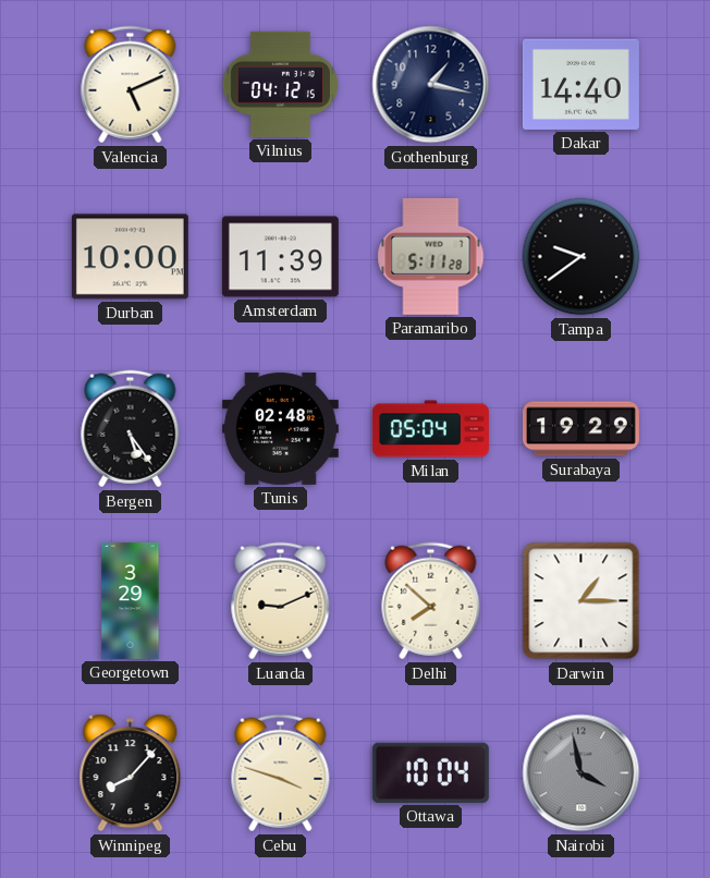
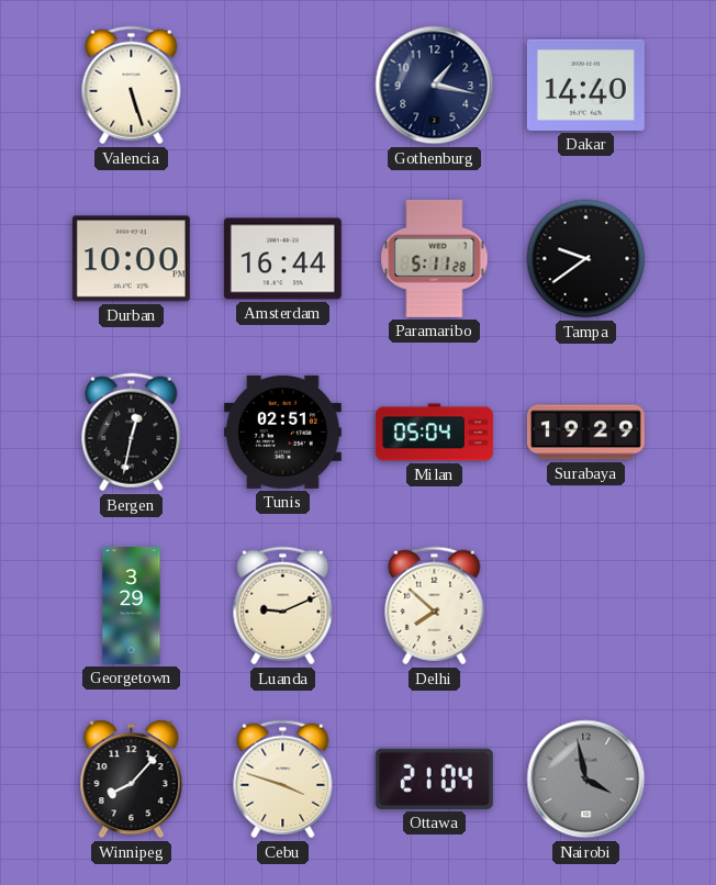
Valencia: 5:11 -> 5:27 (132, 86)
Vilnius: 04:12 -> none (280, 84)
Amsterdam: 11:39 -> 16:44 (282, 259)
Bergen: 5:24 -> 12:32 (132, 433)
Tunis: 02:48 -> 02:51 (282, 432)
Darwin: 1:15 -> none (582, 601)
Ottawa: 10:04 -> 21:04 (434, 778)
